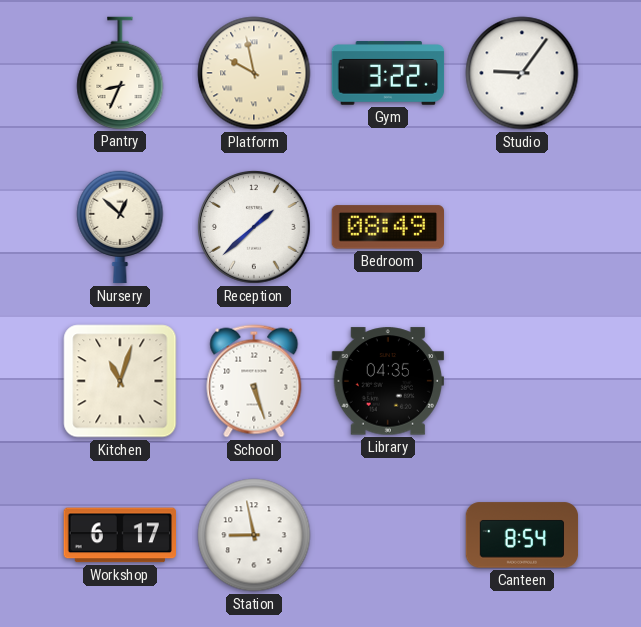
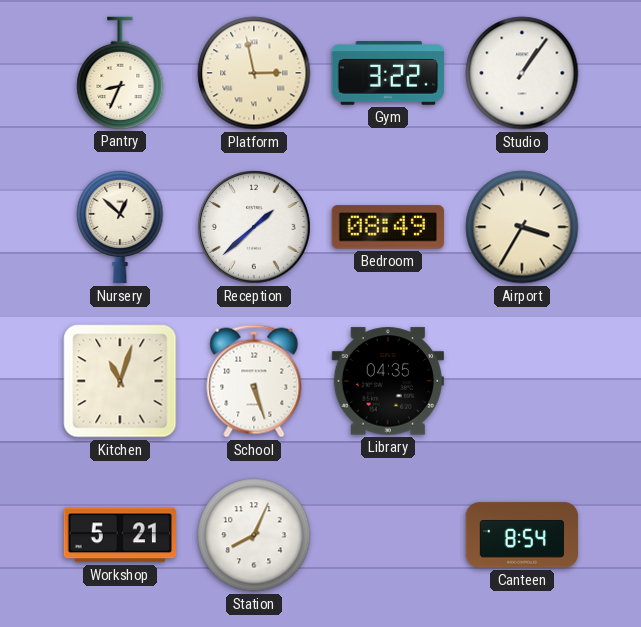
Platform: 9:58 -> 2:58 (254, 73)
Studio: 9:06 -> 1:06 (522, 73)
Airport: none -> 3:35 (522, 227)
Workshop: 6:17 -> 5:21 (119, 535)
Station: 8:58 -> 8:04 (254, 535)
